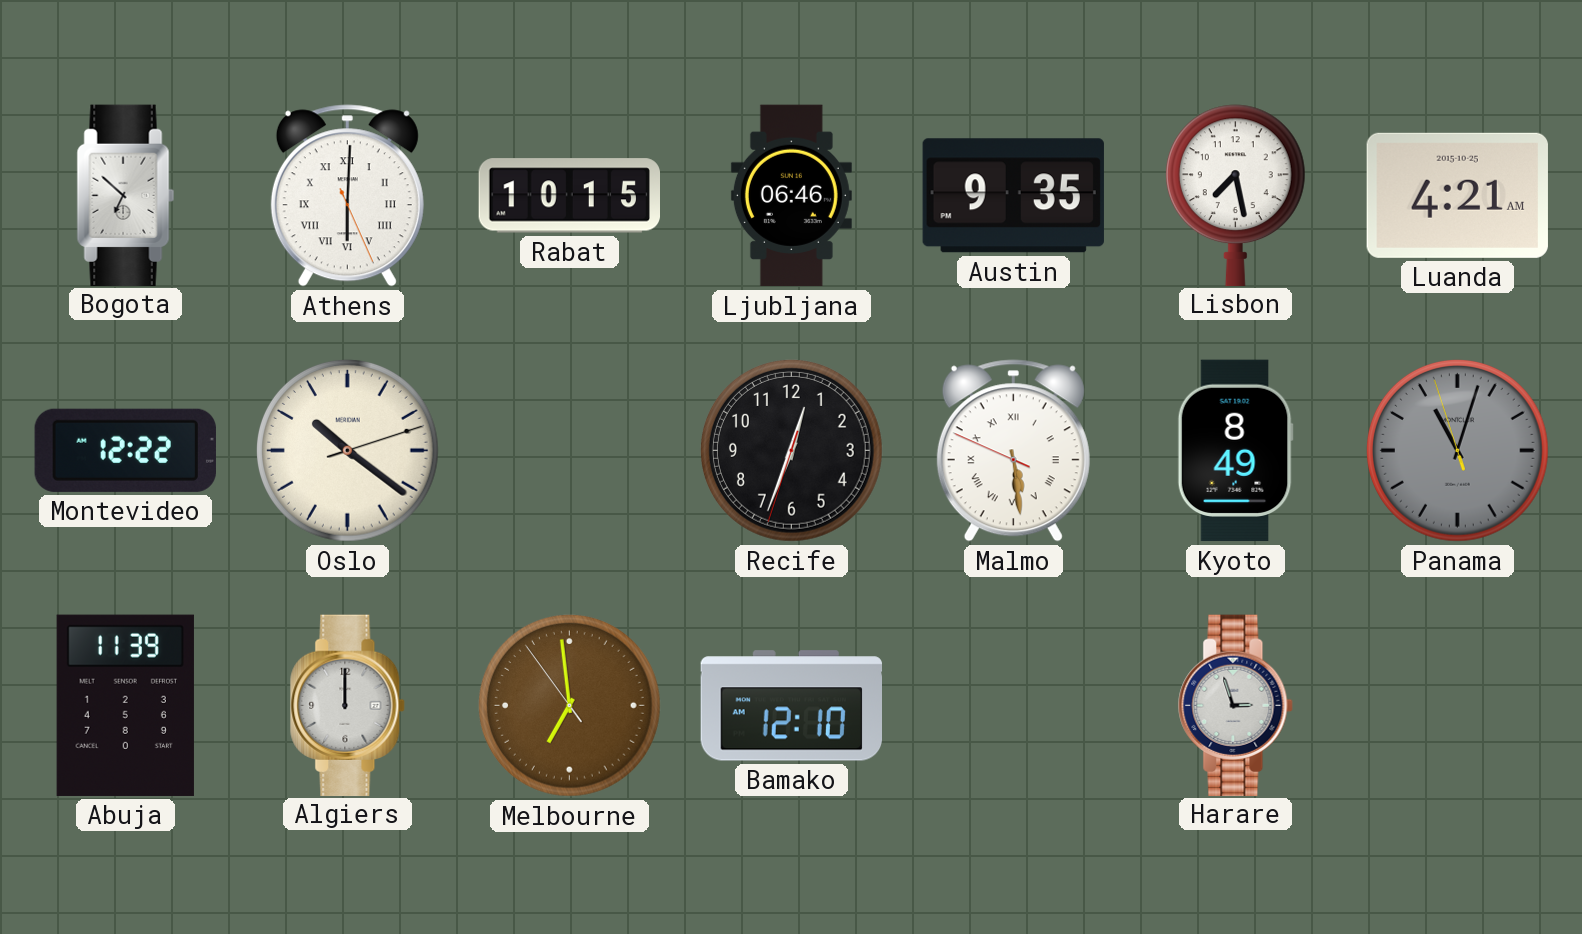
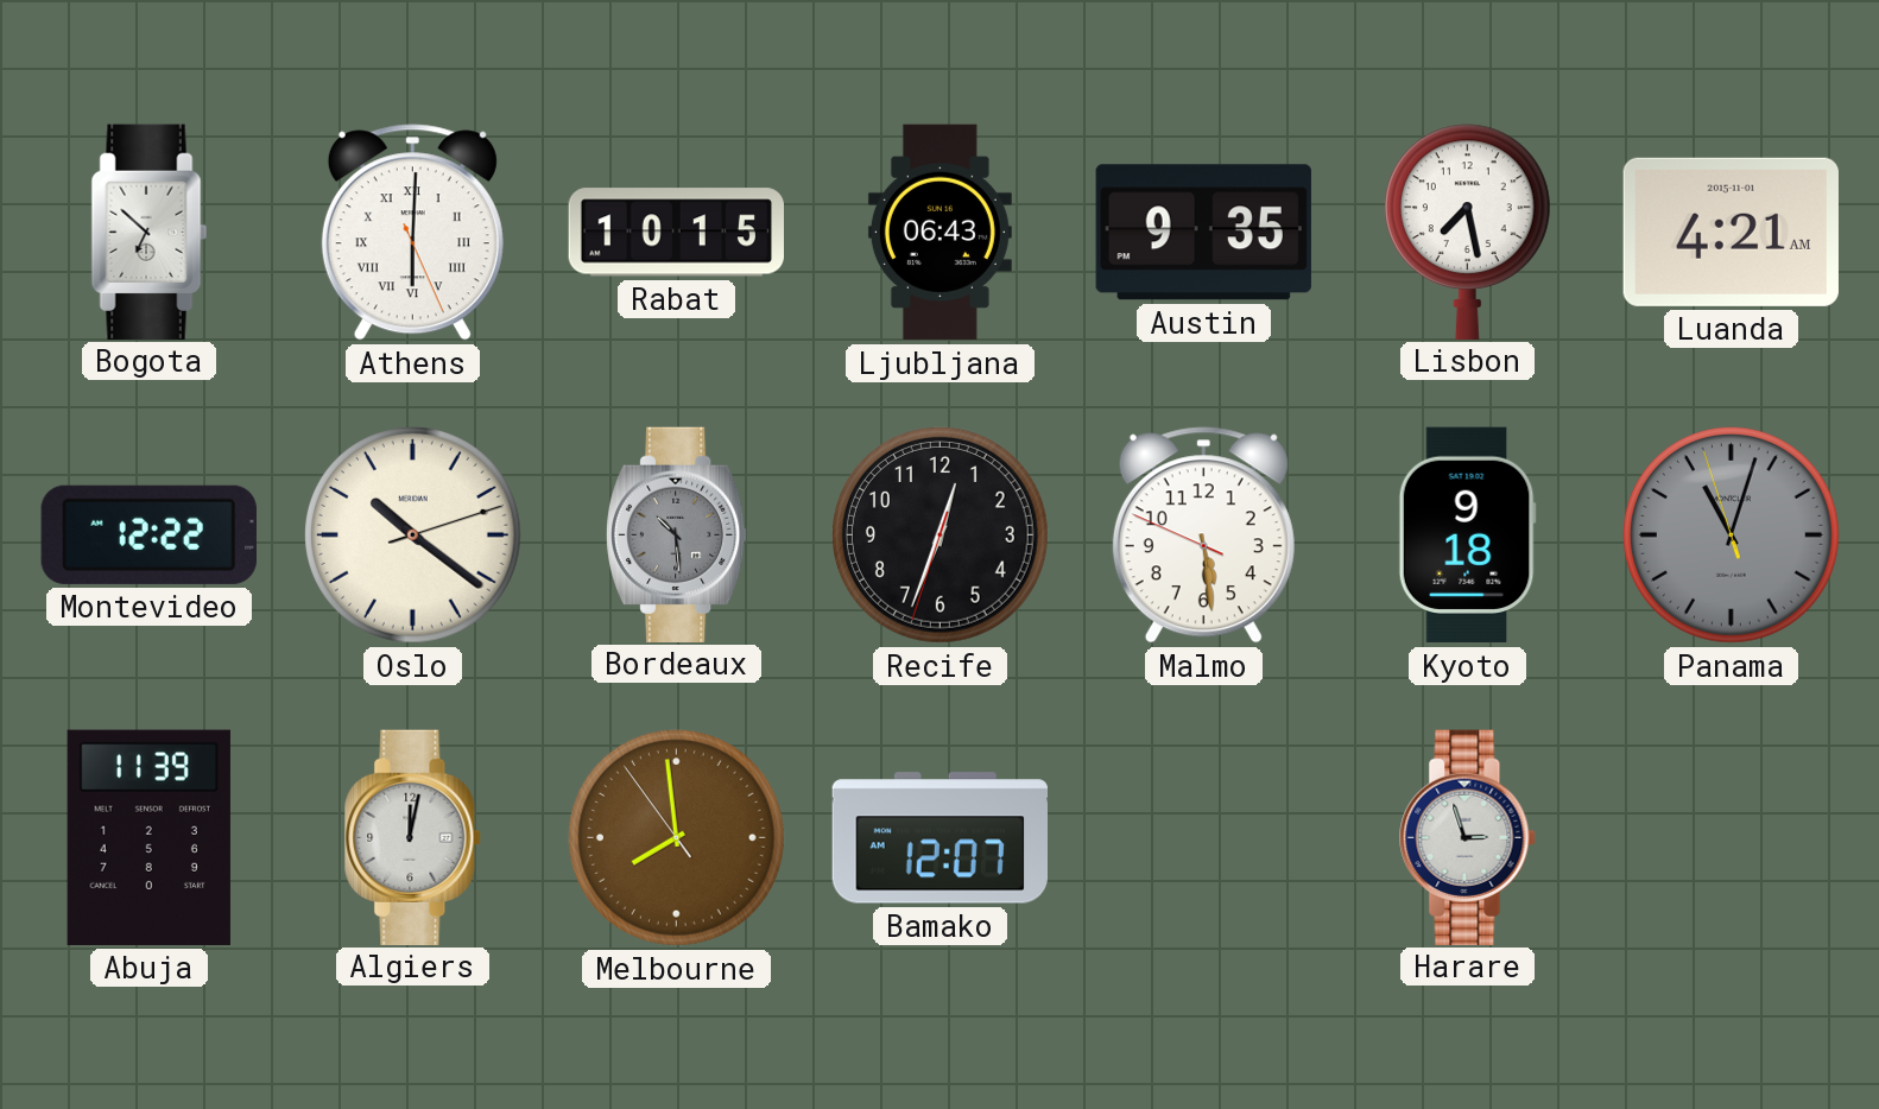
Ljubljana: 06:46 -> 06:43 (940, 233)
Luanda date: 2015-10-25 -> 2015-11-01 (1731, 232)
Bordeaux: none -> 10:29 (677, 534)
Malmo numerals: Roman -> Arabic (1203, 536)
Kyoto: 8:49 -> 9:18 (1467, 536)
Algiers: 12:00 -> 12:02 (413, 837)
Melbourne: 6:58 -> 7:58 (676, 837)
Bamako: 12:10 -> 12:07 (940, 838)
